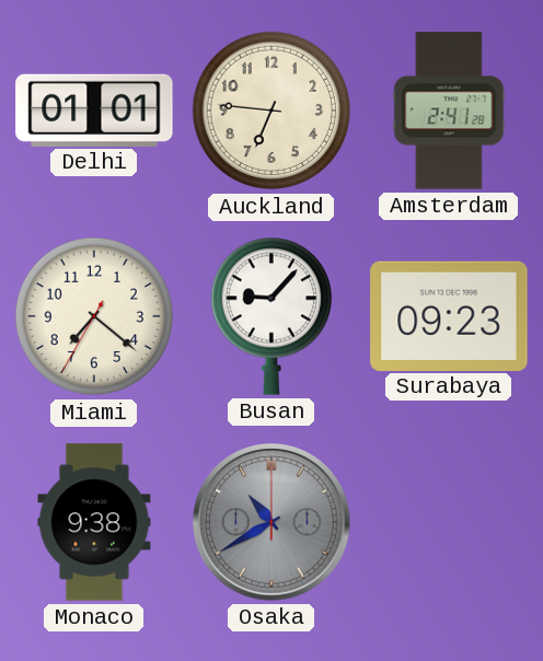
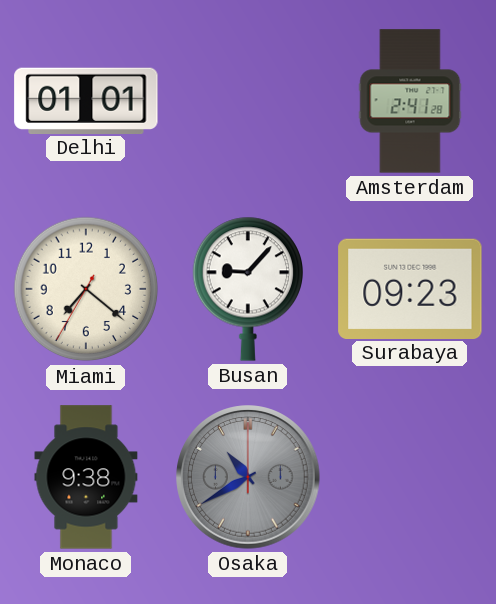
Auckland: 6:46 -> none (271, 111)
